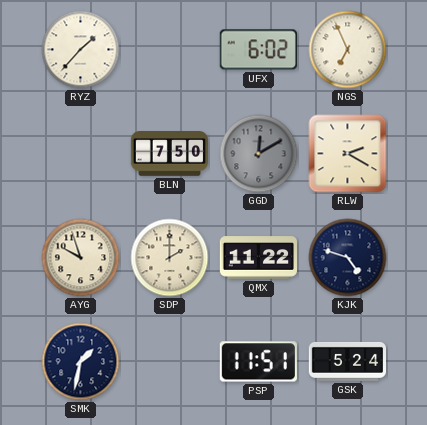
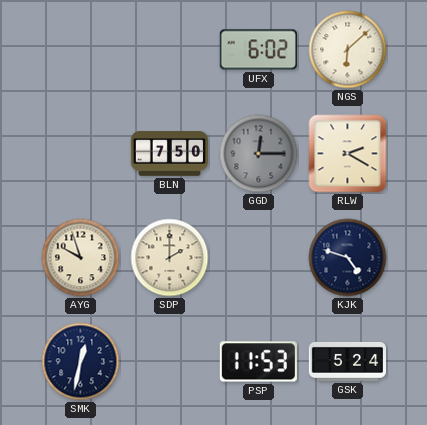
RYZ: 1:37 -> none (81, 50)
NGS: 6:56 -> 6:08 (348, 50)
GGD: 12:10 -> 12:15 (259, 154)
QMX: 11:22 -> none (259, 258)
SMK: 1:32 -> 12:32 (81, 362)
PSP: 11:51 -> 11:53 (258, 362)
